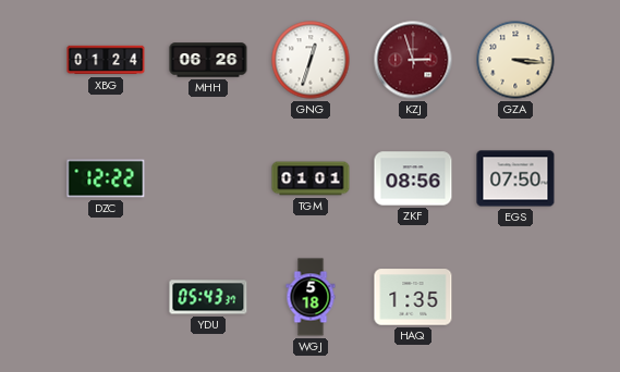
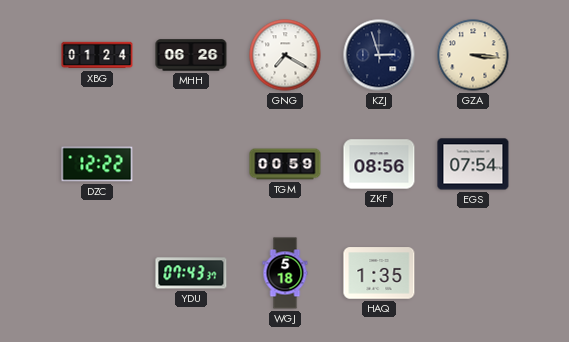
GNG: 12:33 -> 7:20 (285, 55)
KZJ dial: burgundy -> navy (379, 55)
TGM: 01:01 -> 00:59 (285, 164)
EGS: 07:50 -> 07:54 (473, 164)
YDU: 05:43 -> 07:43 (191, 273)
